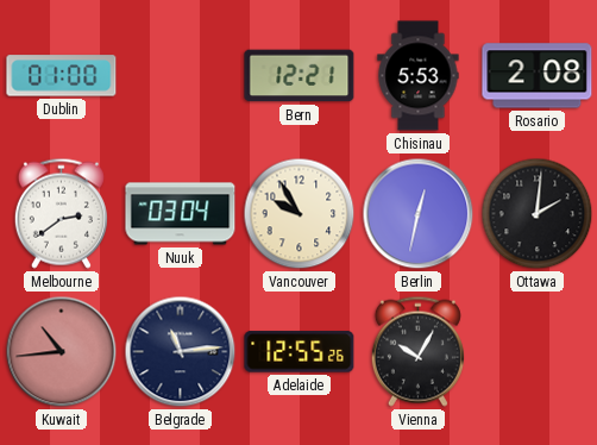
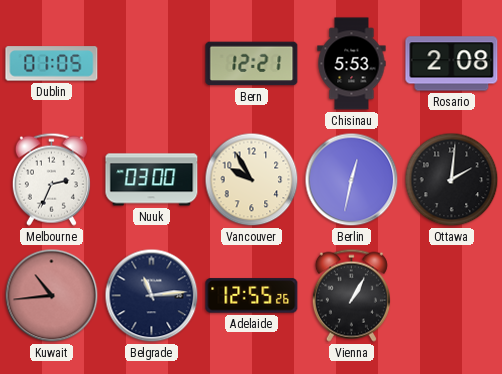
Dublin: 01:00 -> 01:05 (52, 64)
Melbourne: 2:39 -> 2:34 (51, 179)
Nuuk: 03:04 -> 03:00 (152, 180)
Vienna: 10:05 -> 1:05 (351, 295)
